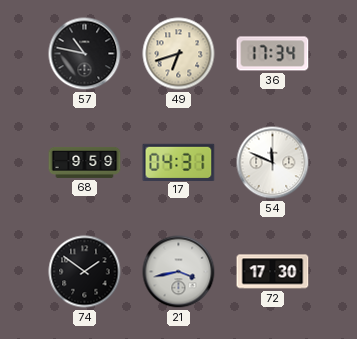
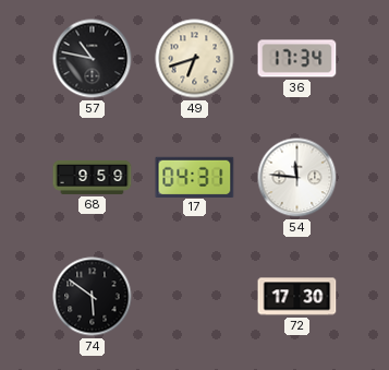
54: 11:49 -> 11:46 (297, 178)
74: 1:51 -> 5:51 (93, 297)
21: 3:43 -> none (179, 272)
